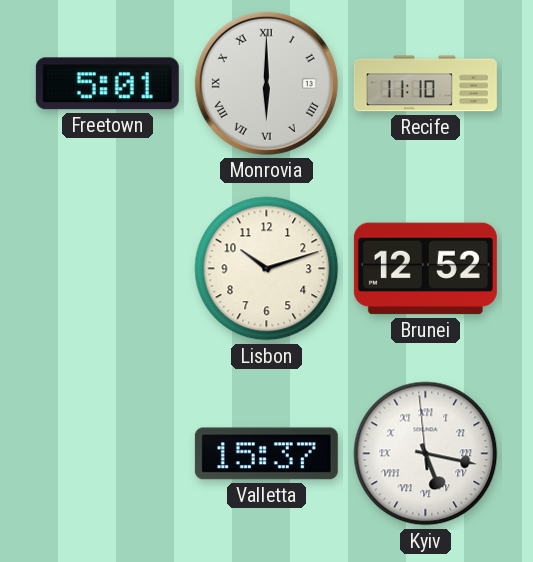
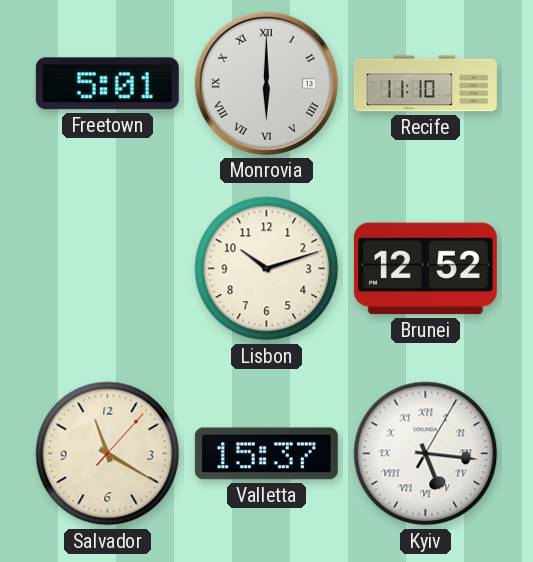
Salvador: none -> 11:20 (108, 454)
Kyiv: 5:16:59 -> 5:16:05 (426, 454)
